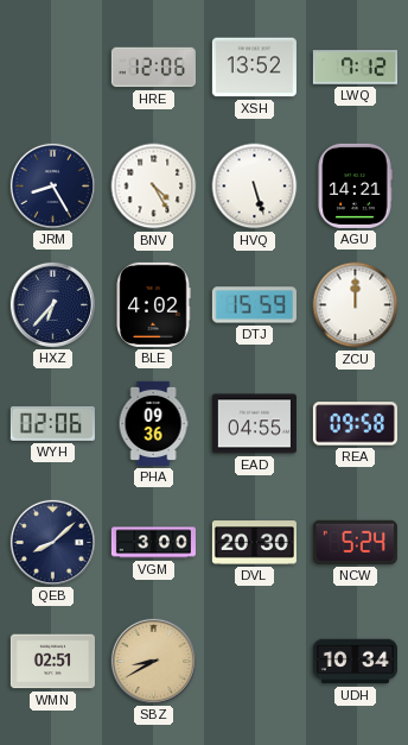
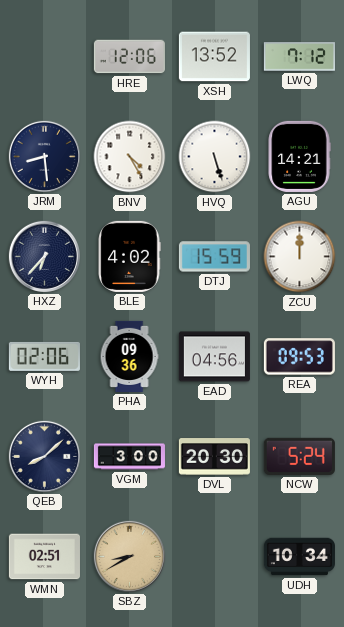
JRM: 8:25 -> 8:29 (44, 156)
EAD: 04:55 -> 04:56 (214, 357)
REA: 09:58 -> 09:53 (299, 357)
